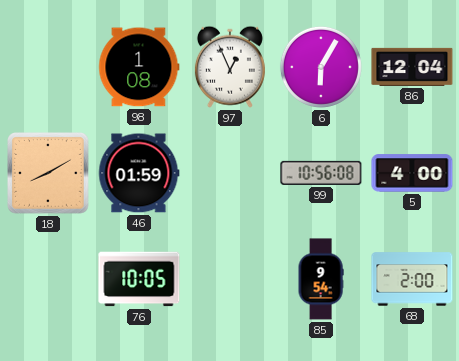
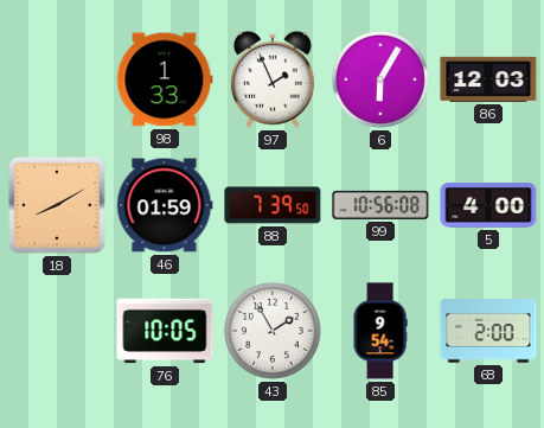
98: 1:08 -> 1:33 (165, 79)
97: 12:56 -> 1:56 (273, 79)
86: 12:04 -> 12:03 (488, 79)
88: none -> 7:39 (273, 205)
43: none -> 1:55 (273, 331)
